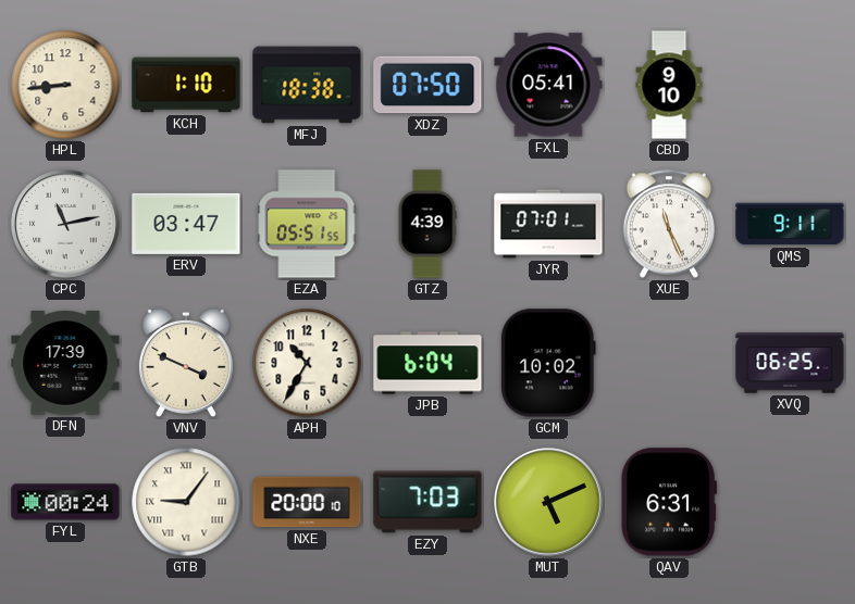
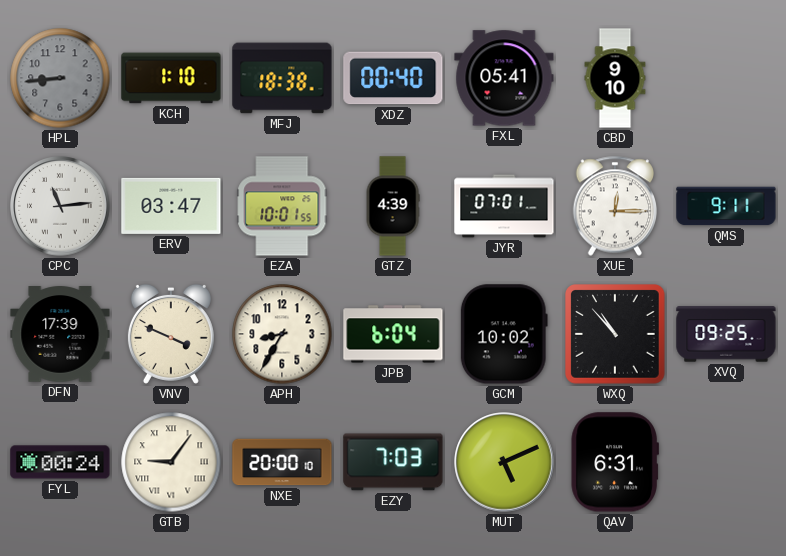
HPL dial: cream -> grey (60, 78)
XDZ: 07:50 -> 00:40 (393, 78)
CPC: 11:13 -> 11:14 (60, 206)
EZA: 05:51 -> 10:01 (282, 206)
XUE: 11:26 -> 12:15 (615, 206)
APH: 10:35 -> 8:35 (282, 334)
WXQ: none -> 10:53 (616, 335)
XVQ: 06:25 -> 09:25 (726, 334)
